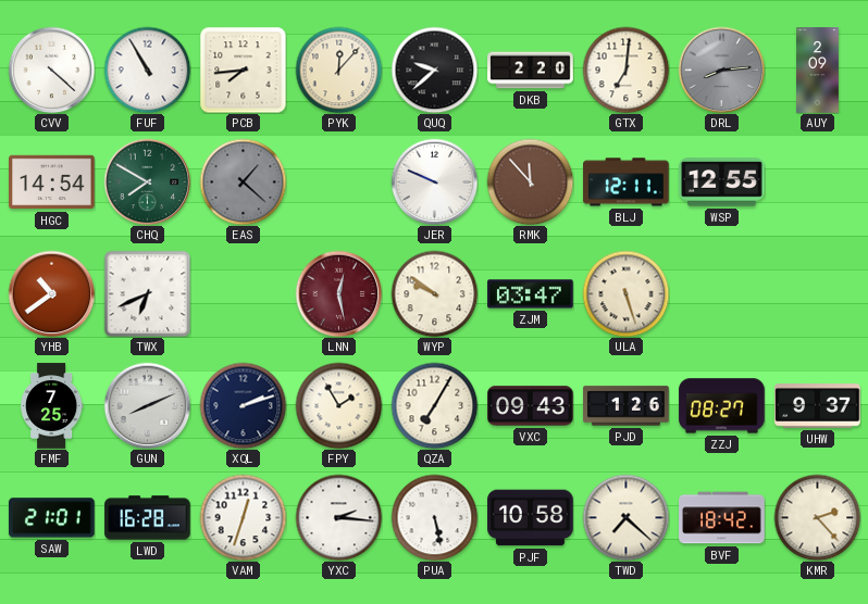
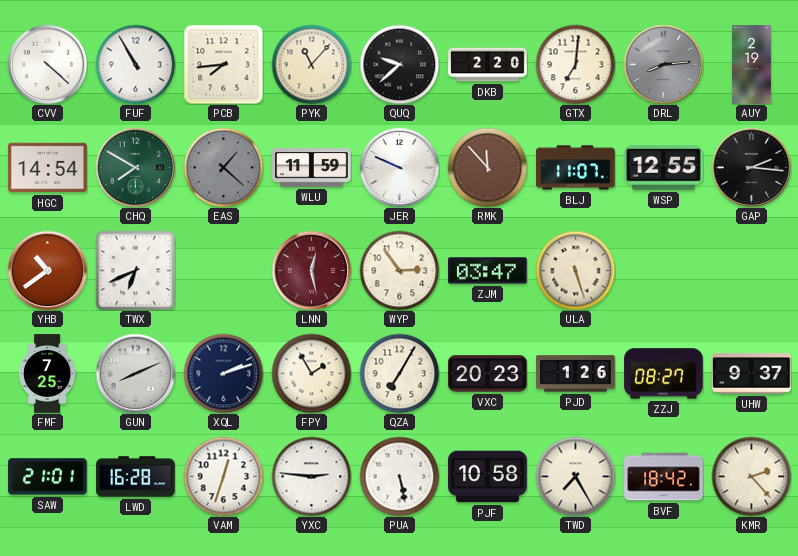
PYK: 12:07 -> 11:07 (311, 64)
AUY: 2:09 -> 2:19 (752, 65)
WLU: none -> 11:59 (312, 168)
BLJ: 12:11 -> 11:07 (576, 168)
GAP: none -> 2:16 (751, 167)
WYP: 9:51 -> 2:54 (399, 270)
VXC: 09:43 -> 20:23 (488, 374)
YXC: 2:16 -> 2:46 (311, 476)
TWD: 7:22 -> 7:25 (575, 476)
